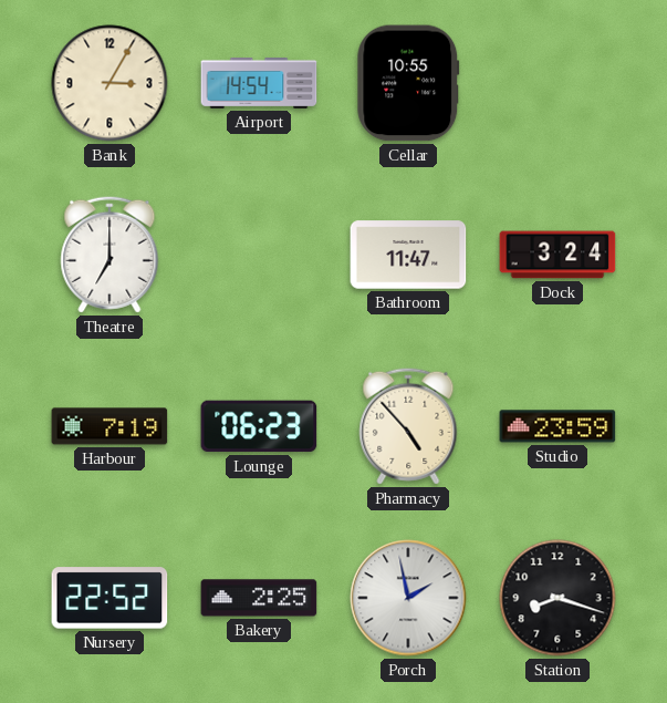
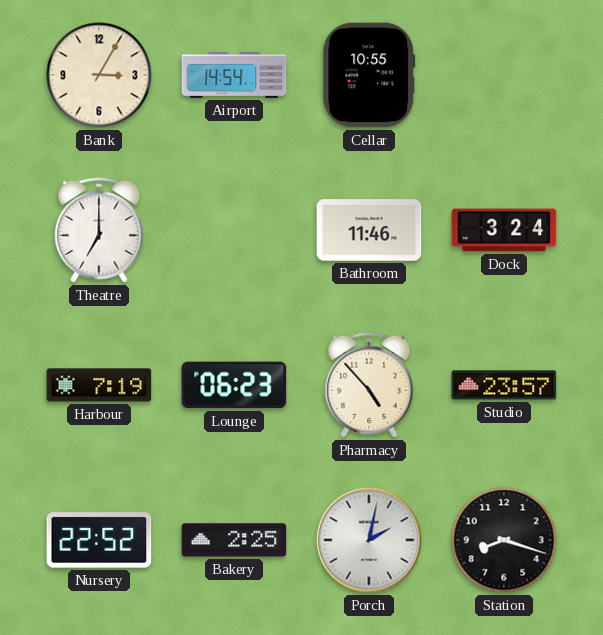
Bathroom: 11:47 -> 11:46 (369, 230)
Studio: 23:59 -> 23:57 (504, 385)
Porch: 1:58 -> 2:02 (369, 540)
